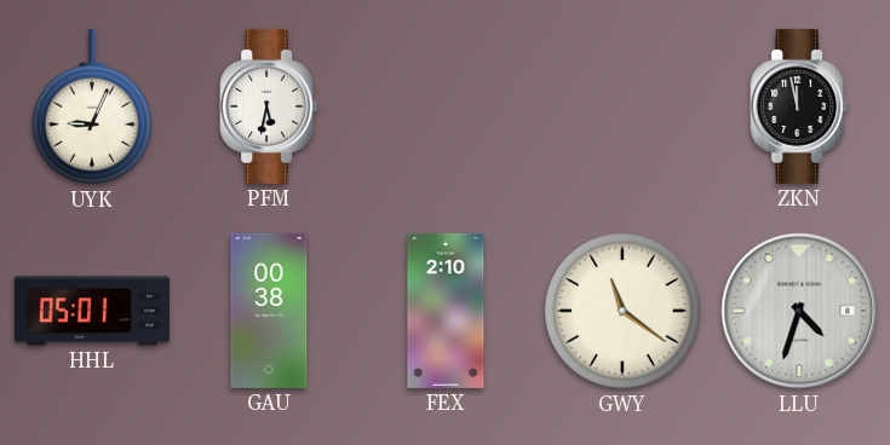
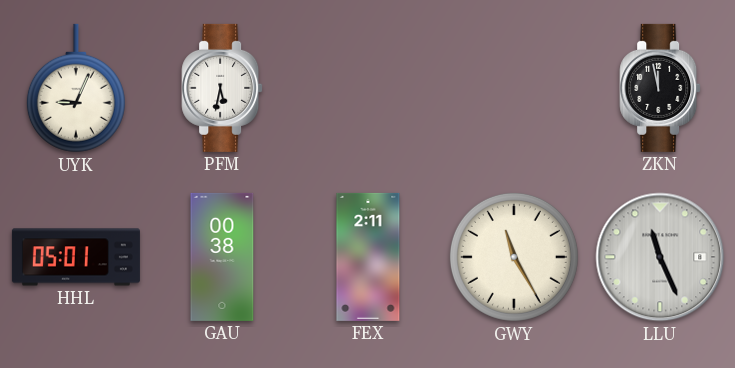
FEX: 2:10 -> 2:11 (368, 257)
GWY: 11:21 -> 11:25 (514, 257)
LLU: 4:33 -> 11:26 (660, 257)
